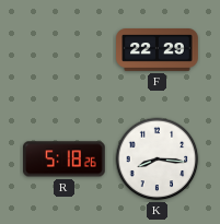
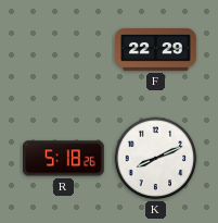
K: 8:16 -> 8:11 (156, 159)
